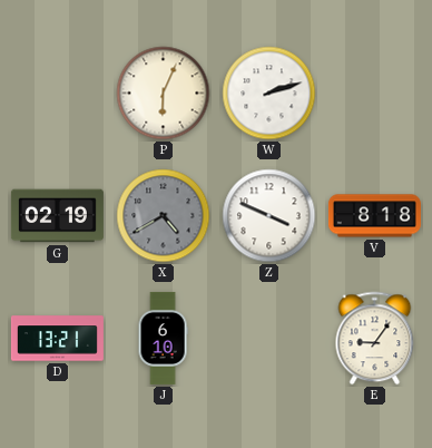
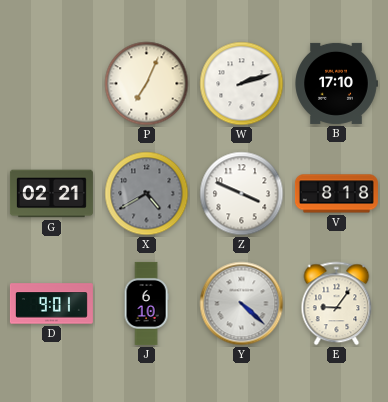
P: 6:04 -> 7:04 (147, 84)
B: none -> 17:10 (336, 83)
G: 02:19 -> 02:21 (51, 194)
D: 13:21 -> 9:01 (51, 304)
Y: none -> 4:22 (242, 304)
